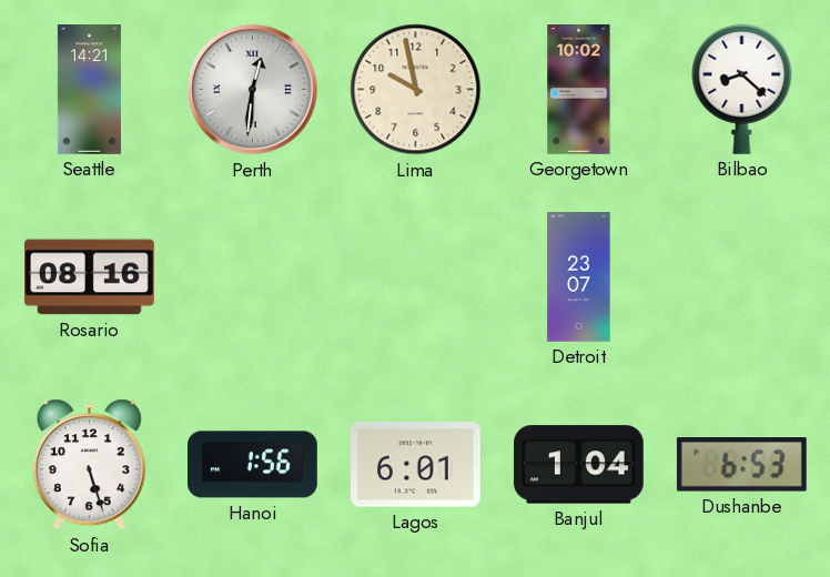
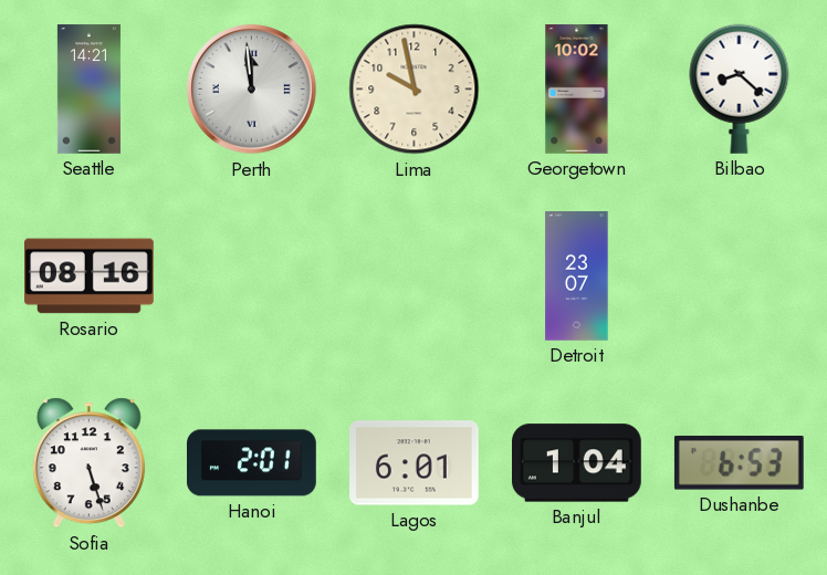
Perth: 12:31 -> 11:59 (252, 90)
Hanoi: 1:56 -> 2:01 (252, 463)
